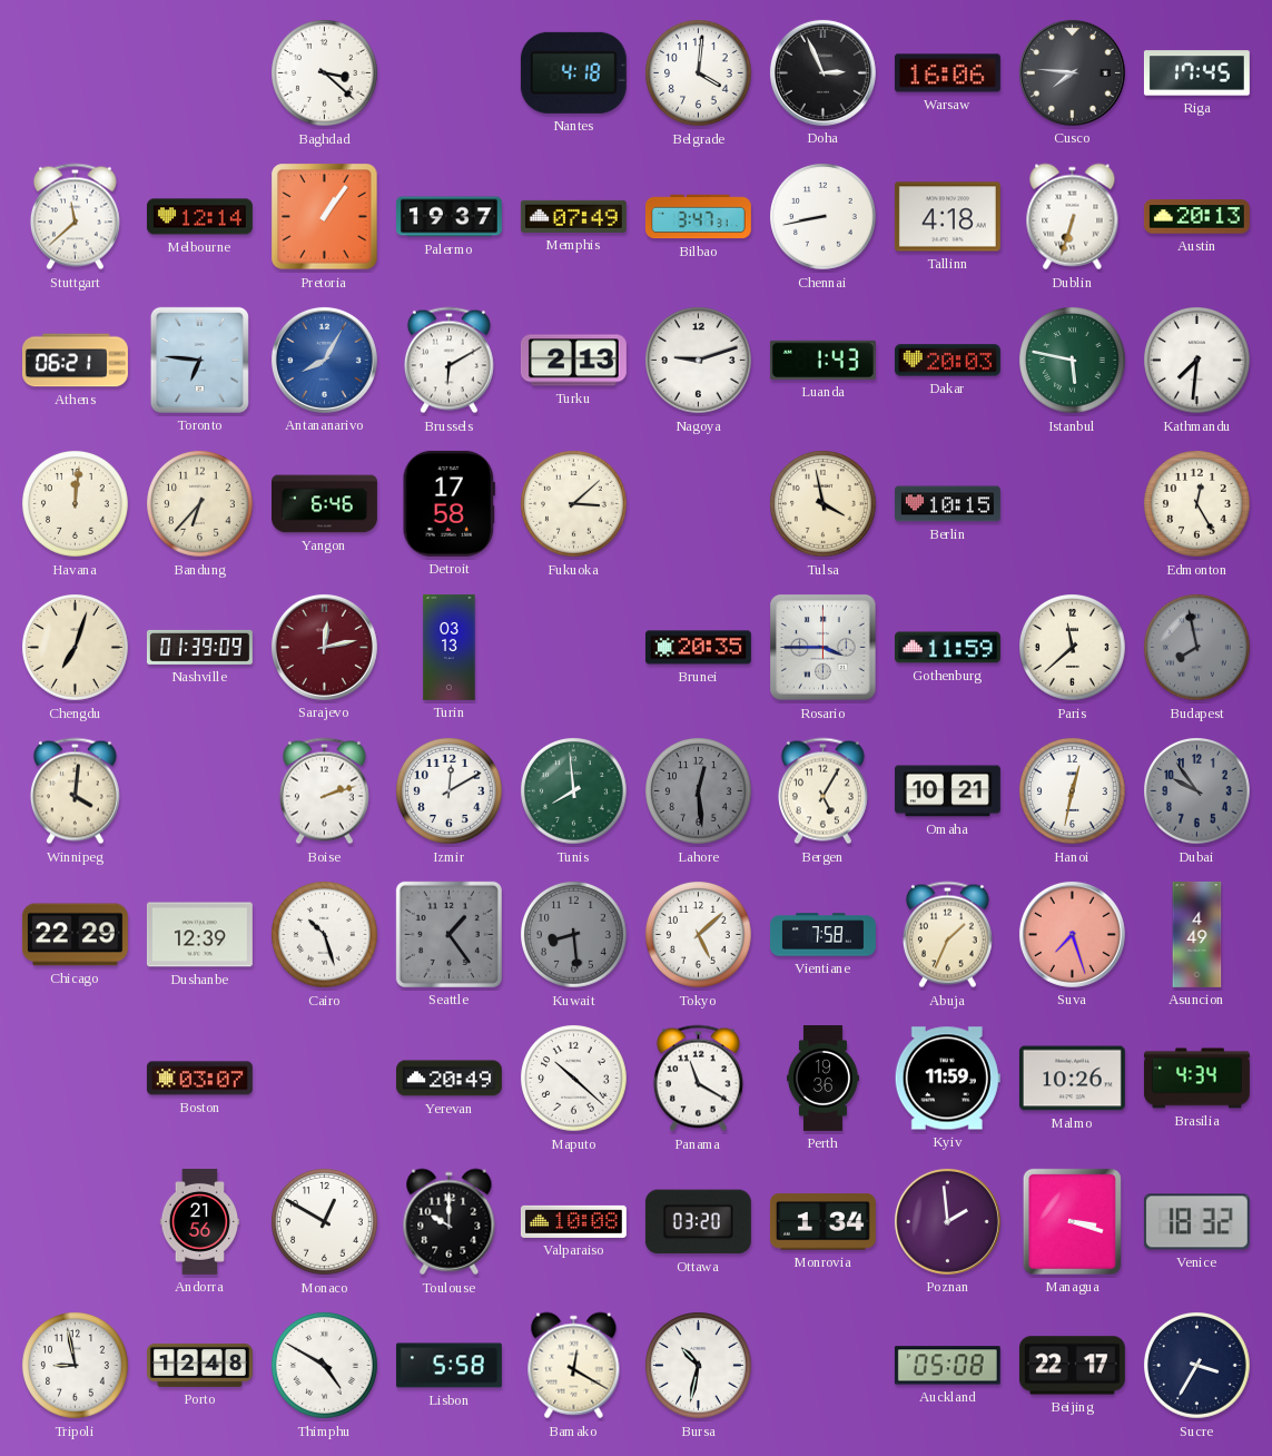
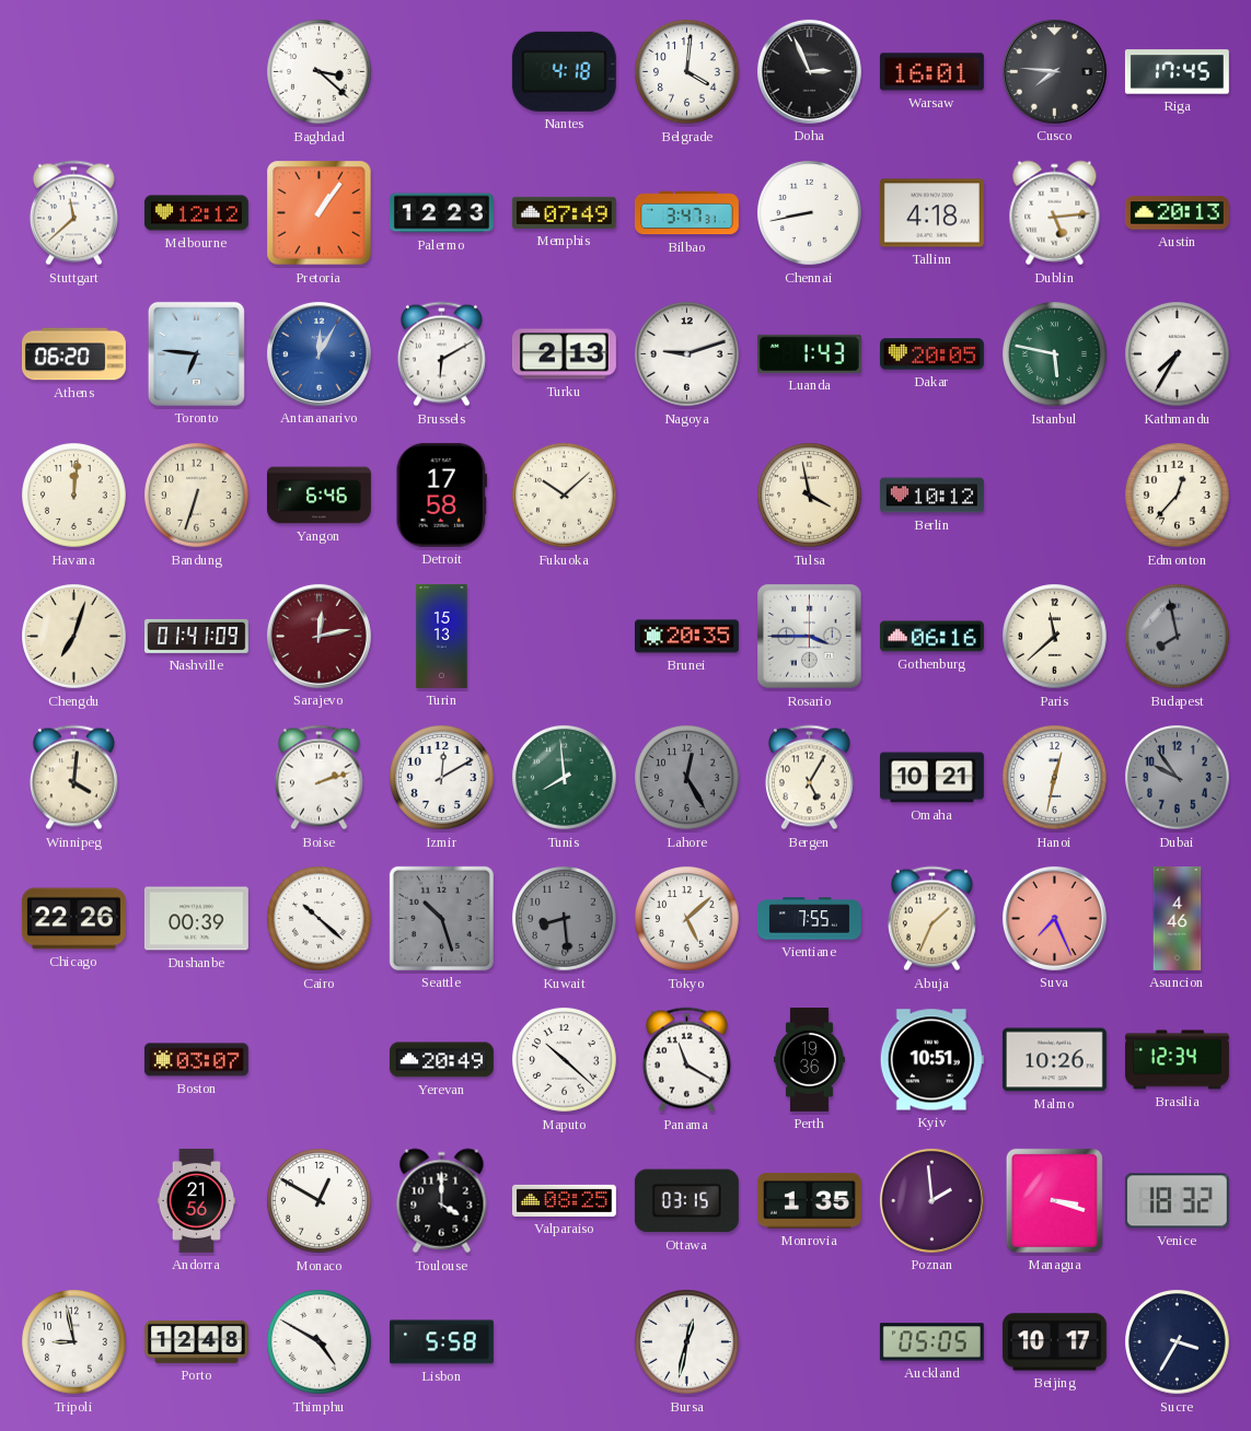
Warsaw: 16:06 -> 16:01 (931, 72)
Melbourne: 12:14 -> 12:12 (196, 213)
Palermo: 19:37 -> 12:23 (441, 213)
Dublin: 6:33 -> 5:14 (1055, 213)
Athens: 06:21 -> 06:20 (73, 354)
Antananarivo: 8:05 -> 12:05 (318, 353)
Dakar: 20:03 -> 20:05 (931, 354)
Kathmandu: 7:31 -> 7:35 (1178, 354)
Bandung: 6:37 -> 6:33 (197, 496)
Fukuoka: 3:08 -> 10:08 (565, 496)
Berlin: 10:15 -> 10:12 (931, 496)
Edmonton: 12:25 -> 12:37 (1178, 496)
Nashville: 01:39 -> 01:41 (196, 636)
Turin: 03:13 -> 15:13 (442, 636)
Gothenburg: 11:59 -> 06:16 (931, 637)
Lahore: 12:29 -> 12:25 (687, 778)
Chicago: 22:29 -> 22:26 (73, 919)
Dushanbe: 12:39 -> 00:39 (196, 919)
Cairo: 10:27 -> 10:22 (320, 919)
Seattle: 1:24 -> 10:27 (441, 918)
Vientiane: 7:58 -> 7:55 (810, 919)
Suva: 7:27 -> 7:26 (1054, 918)
Asuncion: 4:49 -> 4:46 (1178, 919)
Kyiv: 11:59 -> 10:51 (931, 1060)
Brasilia: 4:34 -> 12:34 (1177, 1060)
Toulouse: 10:00 -> 4:00 (442, 1201)
Valparaiso: 10:08 -> 08:25 (564, 1200)
Ottawa: 03:20 -> 03:15 (686, 1201)
Monrovia: 1:34 -> 1:35 (809, 1201)
Bamako: 12:20 -> none (574, 1366)
Bursa: 10:32 -> 12:32 (687, 1342)
Auckland: 05:08 -> 05:05 (931, 1342)
Beijing: 22:17 -> 10:17 (1054, 1342)
